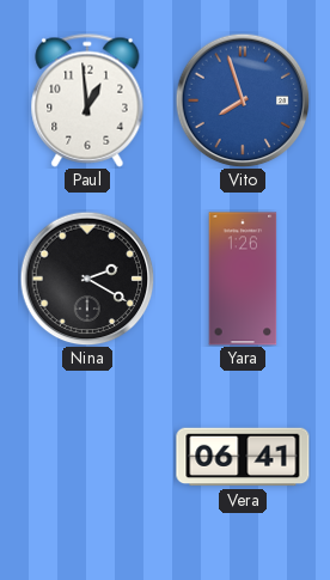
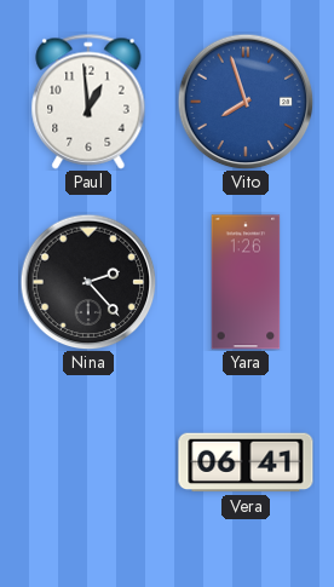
Nina: 2:20 -> 2:23 (88, 282)
